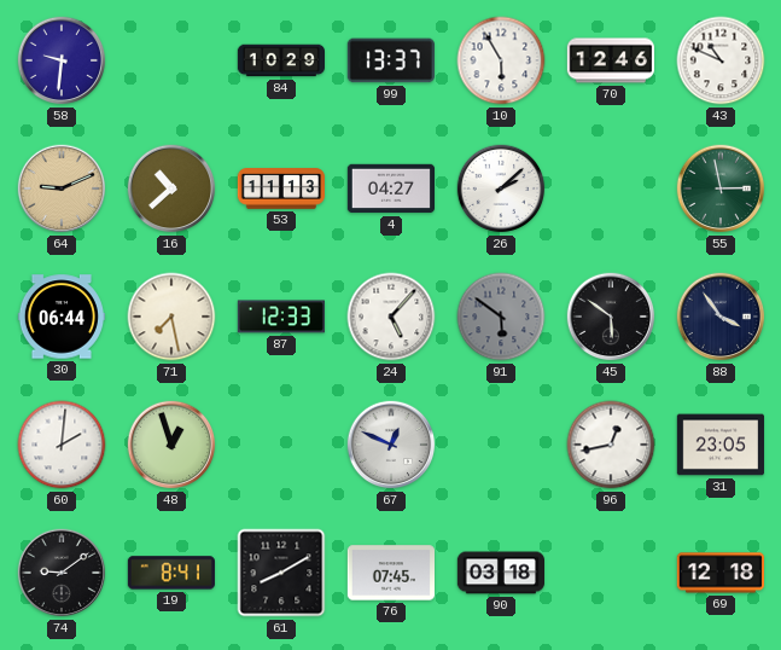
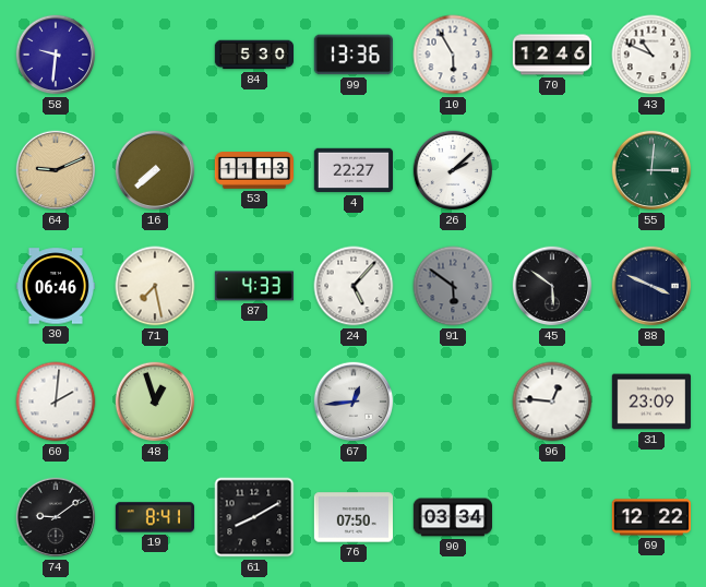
84: 10:29 -> 5:30 (253, 55)
99: 13:37 -> 13:36 (354, 55)
16: 10:38 -> 7:38 (155, 170)
4: 04:27 -> 22:27 (352, 170)
55: 2:58 -> 3:01 (651, 170)
30: 06:44 -> 06:46 (55, 286)
87: 12:33 -> 4:33 (254, 286)
88: 3:54 -> 3:49 (651, 286)
67: 12:49 -> 12:44 (354, 402)
96: 12:43 -> 12:46 (552, 402)
31: 23:05 -> 23:09 (650, 402)
76: 07:45 -> 07:50 (352, 517)
90: 03:18 -> 03:34 (452, 517)
69: 12:18 -> 12:22 (650, 517)
